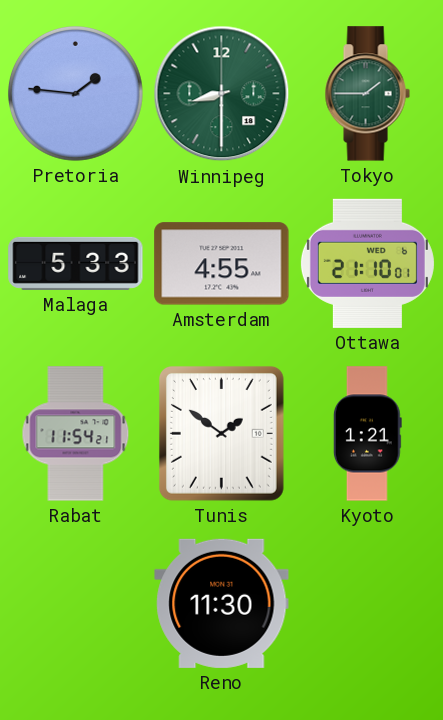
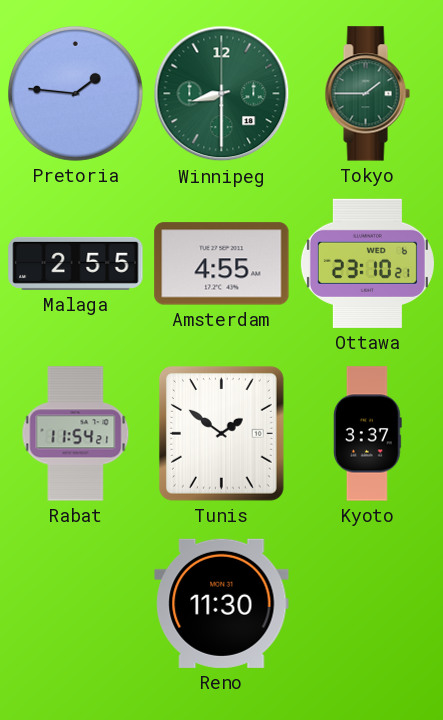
Malaga: 5:33 -> 2:55 (76, 263)
Ottawa: 21:10 -> 23:10 (367, 263)
Kyoto: 1:21 -> 3:37 (367, 434)
